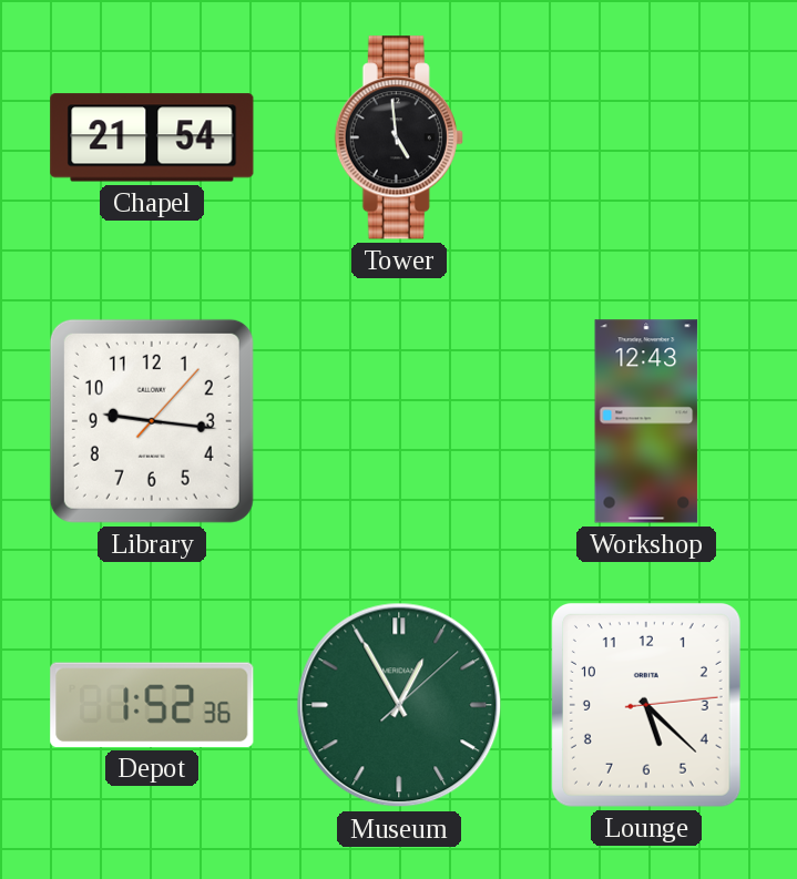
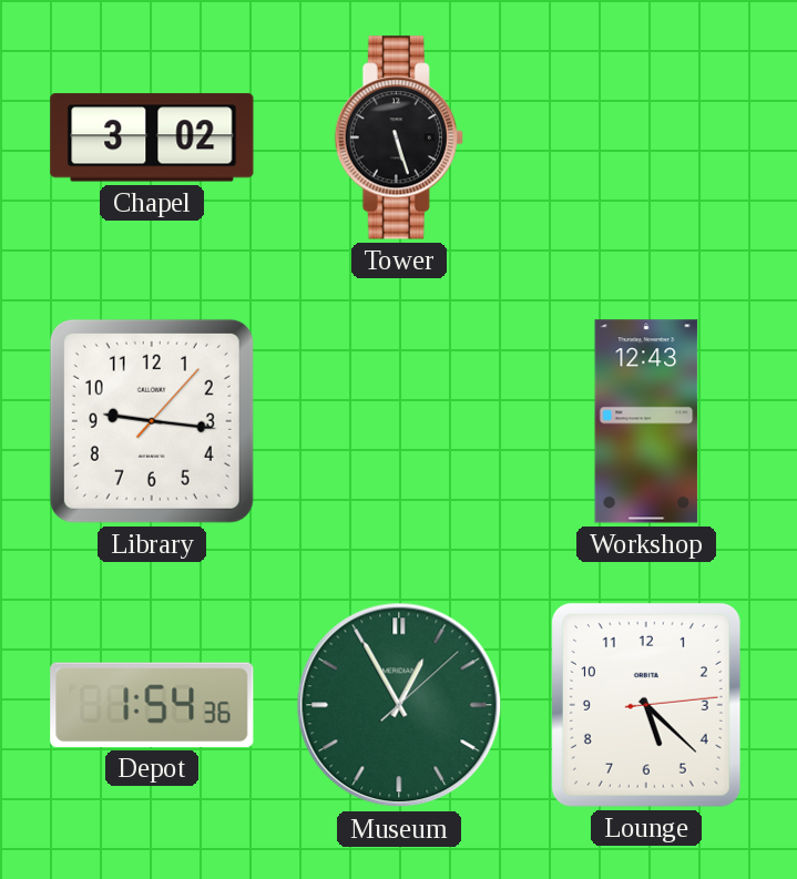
Chapel: 21:54 -> 3:02 (152, 137)
Tower: 4:59 -> 5:27 (399, 137)
Depot: 1:52 -> 1:54 (152, 705)
